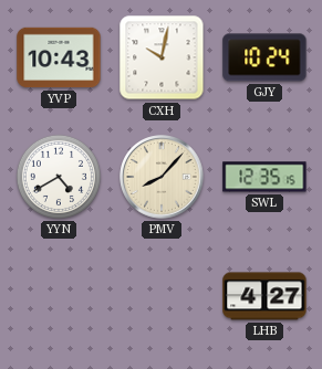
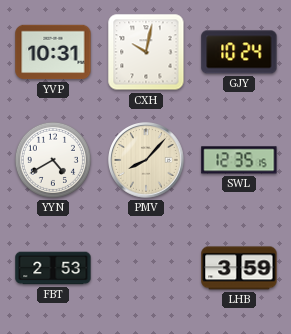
YVP: 10:43 -> 10:31 (53, 52)
FBT: none -> 2:53 (53, 268)
LHB: 4:27 -> 3:59 (239, 268)
